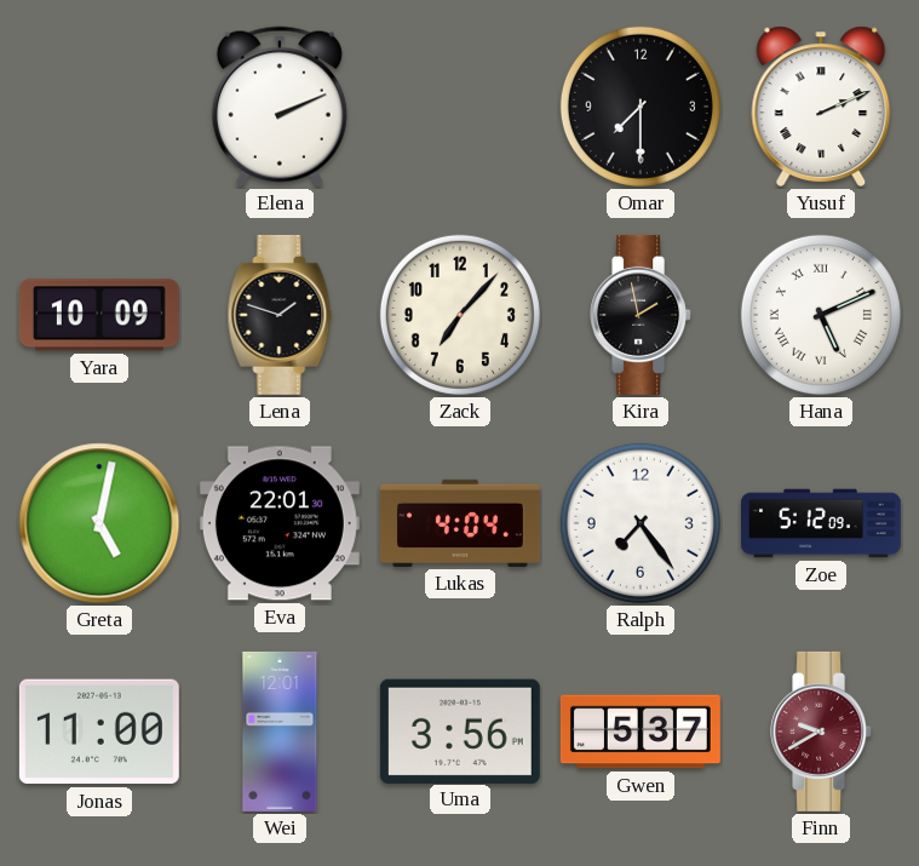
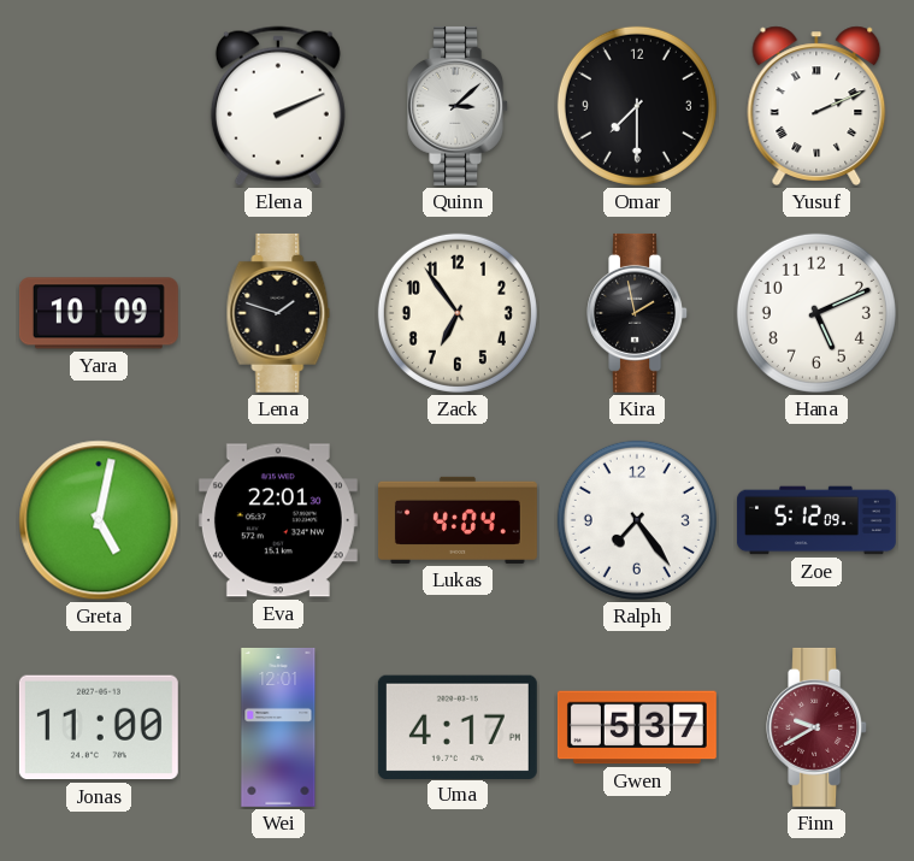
Quinn: none -> 3:08 (459, 106)
Zack: 7:07 -> 6:54 (458, 313)
Hana numerals: Roman -> Arabic (816, 313)
Uma: 3:56 -> 4:17 (458, 726)
